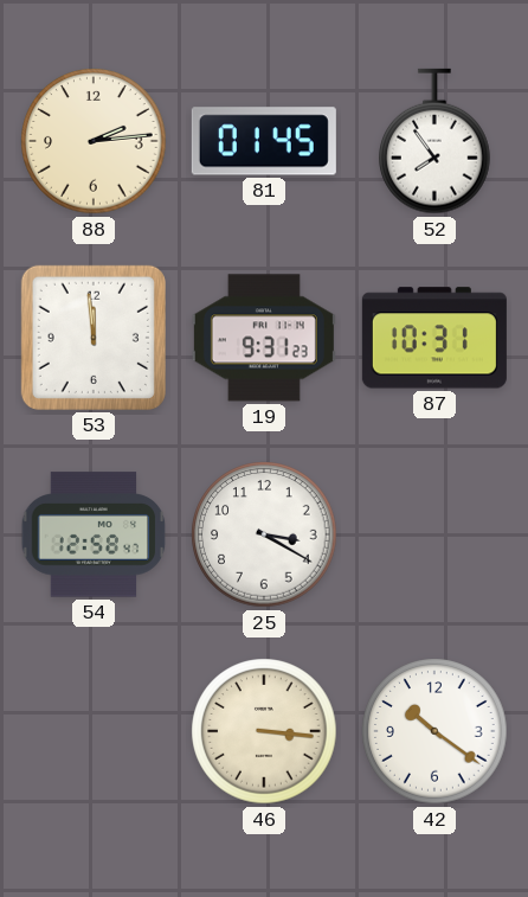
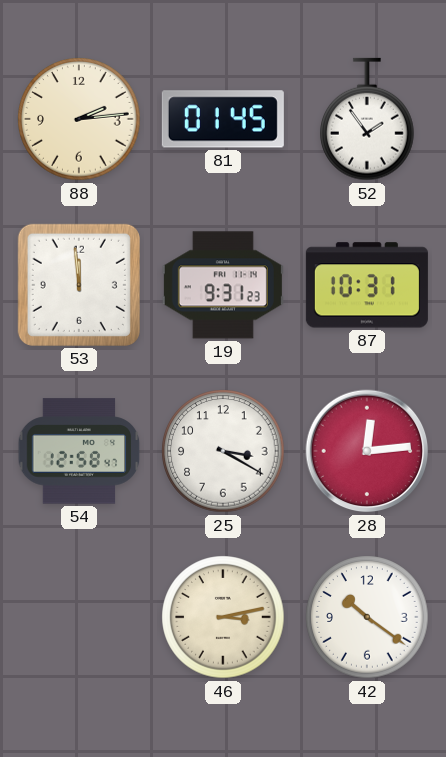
52: 7:54 -> 1:54 (368, 119)
28: none -> 12:14 (367, 451)
46: 3:16 -> 3:13 (223, 617)
